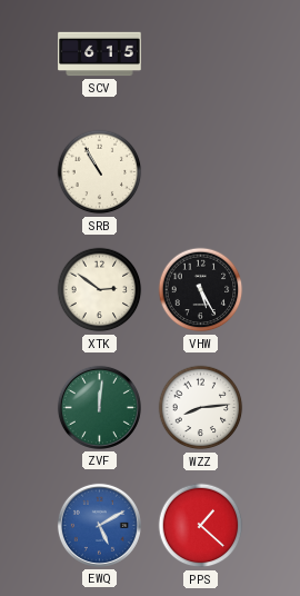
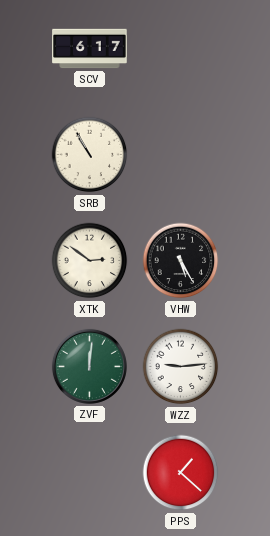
SCV: 6:15 -> 6:17 (90, 49)
WZZ: 8:14 -> 9:14 (181, 367)
EWQ: 5:10 -> none (99, 525)
